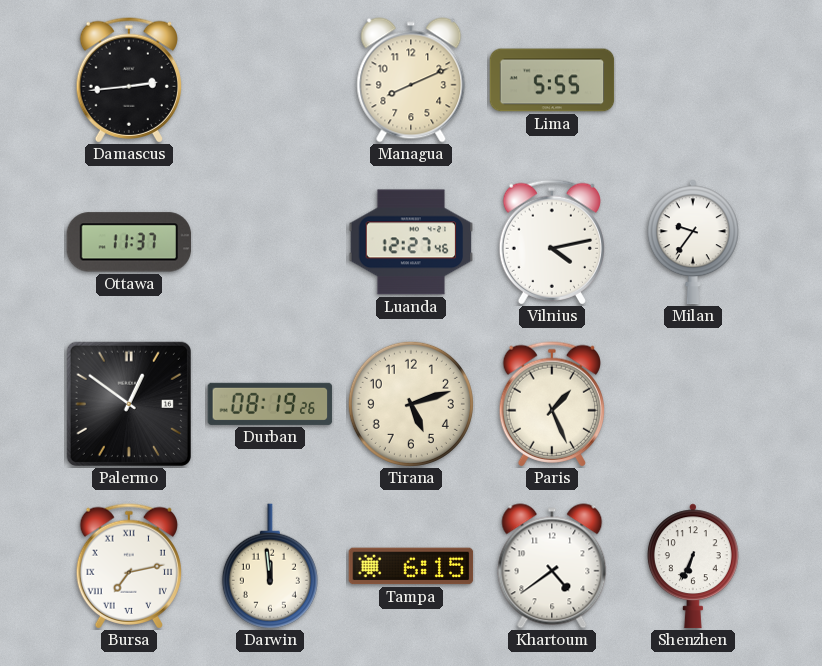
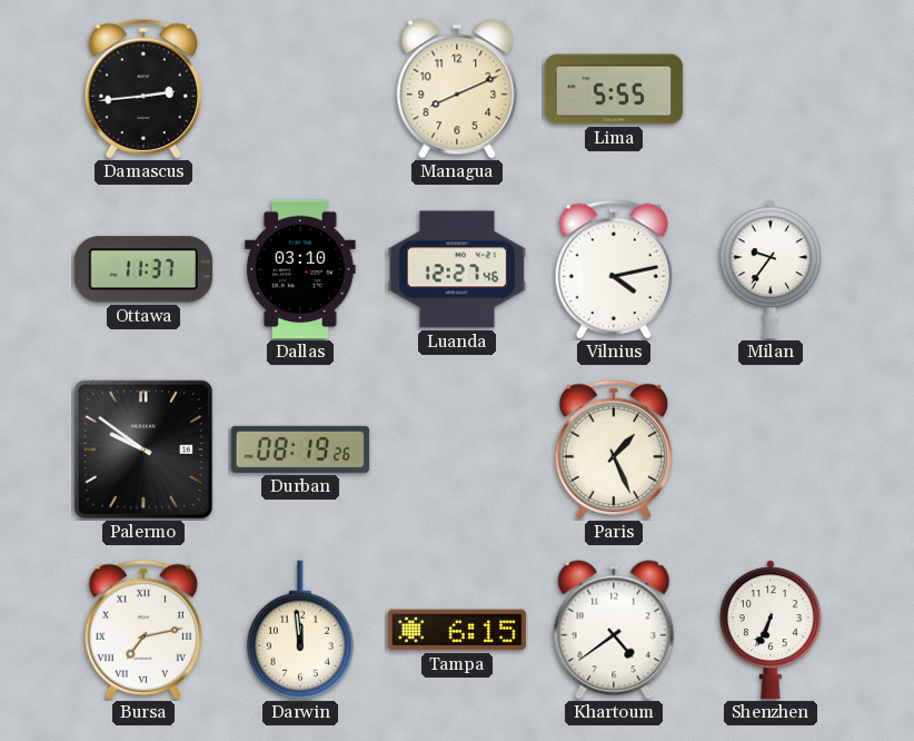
Dallas: none -> 03:10 (300, 269)
Palermo: 12:51 -> 9:51 (143, 449)
Tirana: 5:12 -> none (411, 404)
